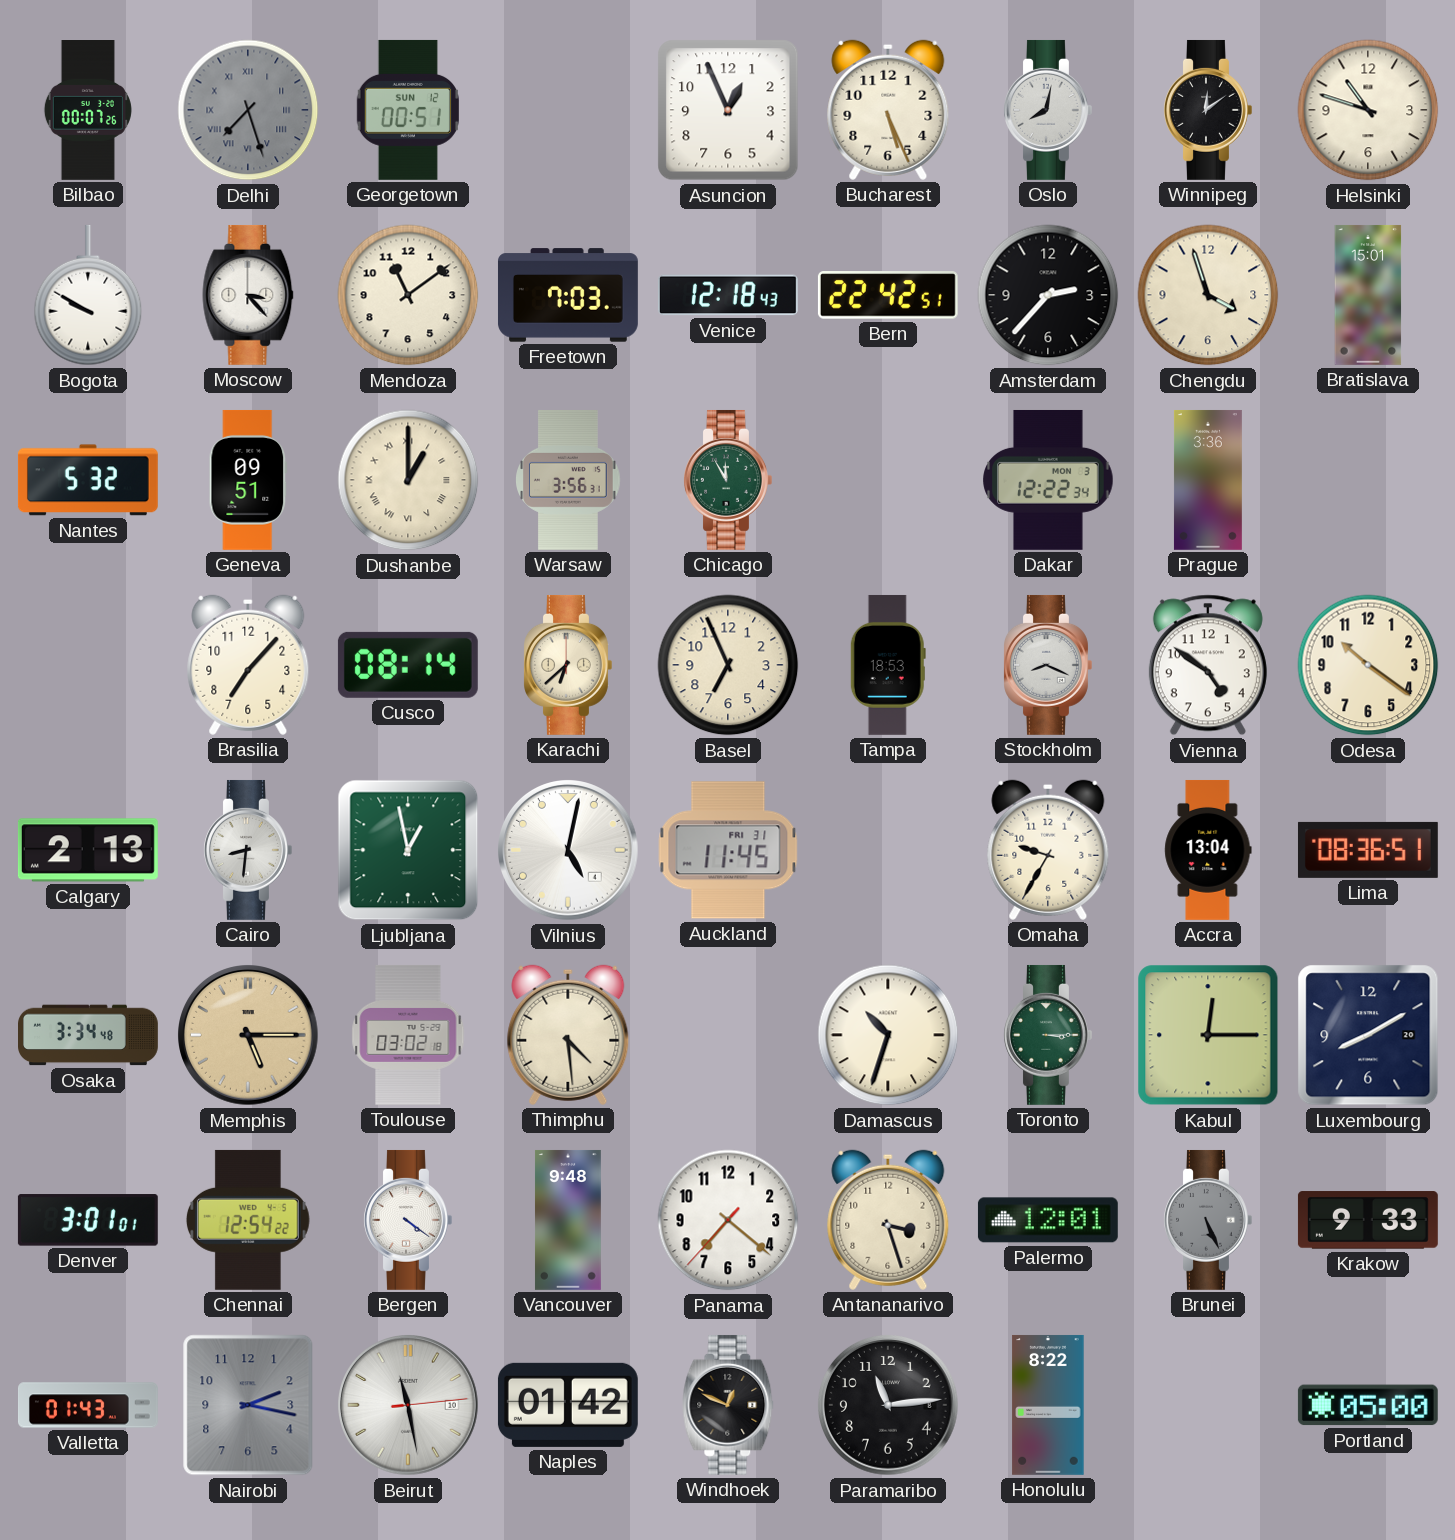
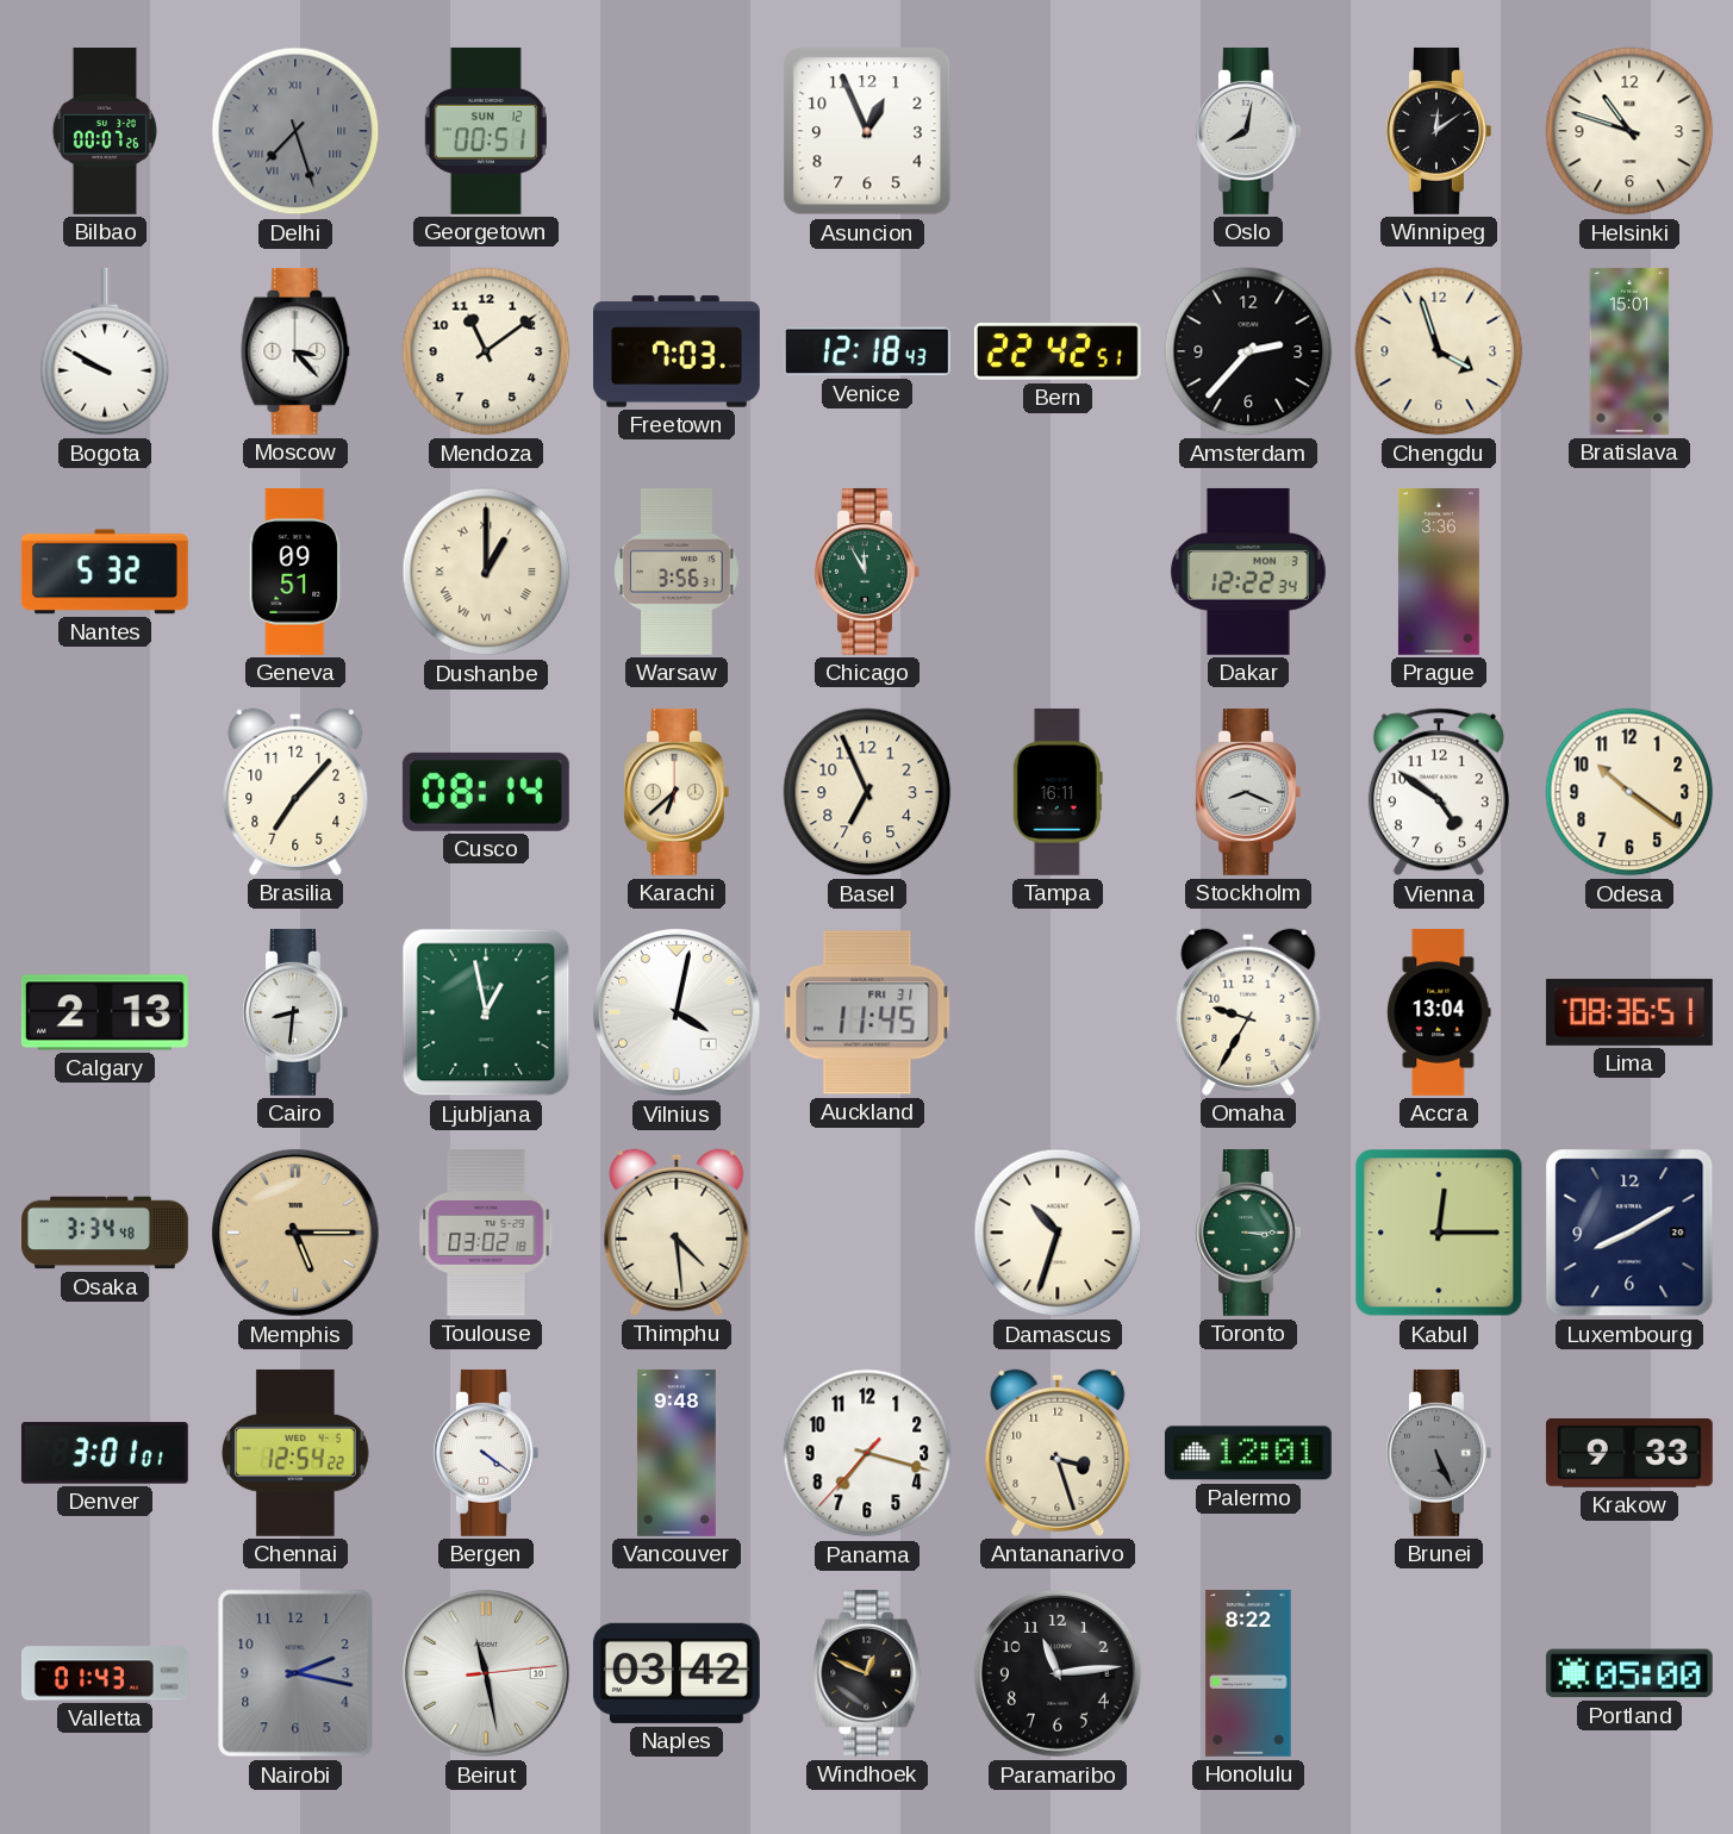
Bucharest: 5:26 -> none (888, 110)
Tampa: 18:53 -> 16:11 (1058, 792)
Vilnius: 5:02 -> 4:02 (678, 1013)
Panama: 7:21 -> 7:17 (867, 1453)
Naples: 01:42 -> 03:42 (677, 1673)
